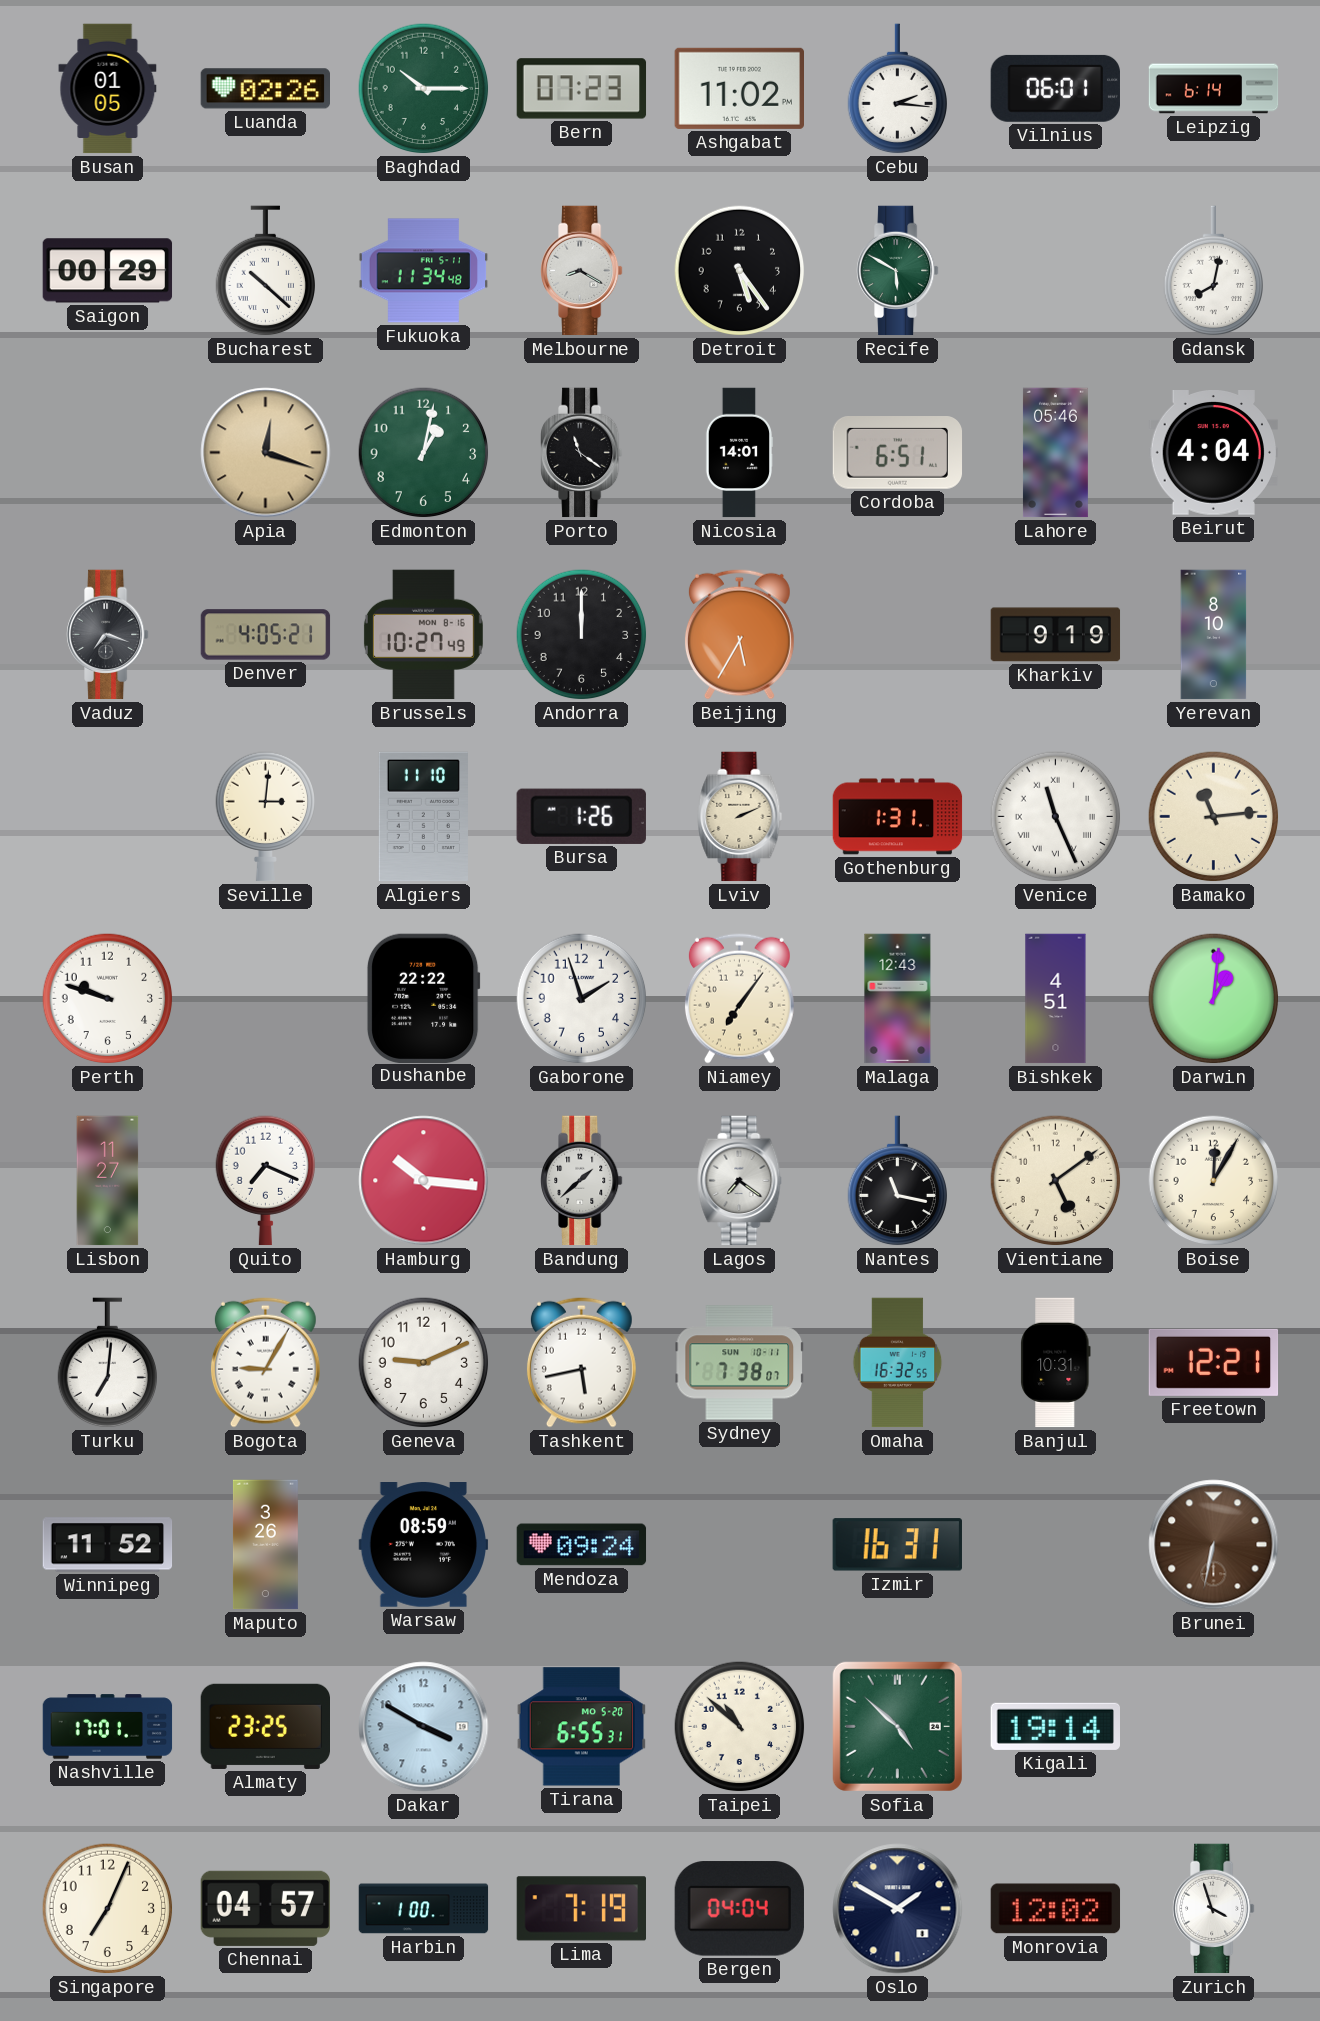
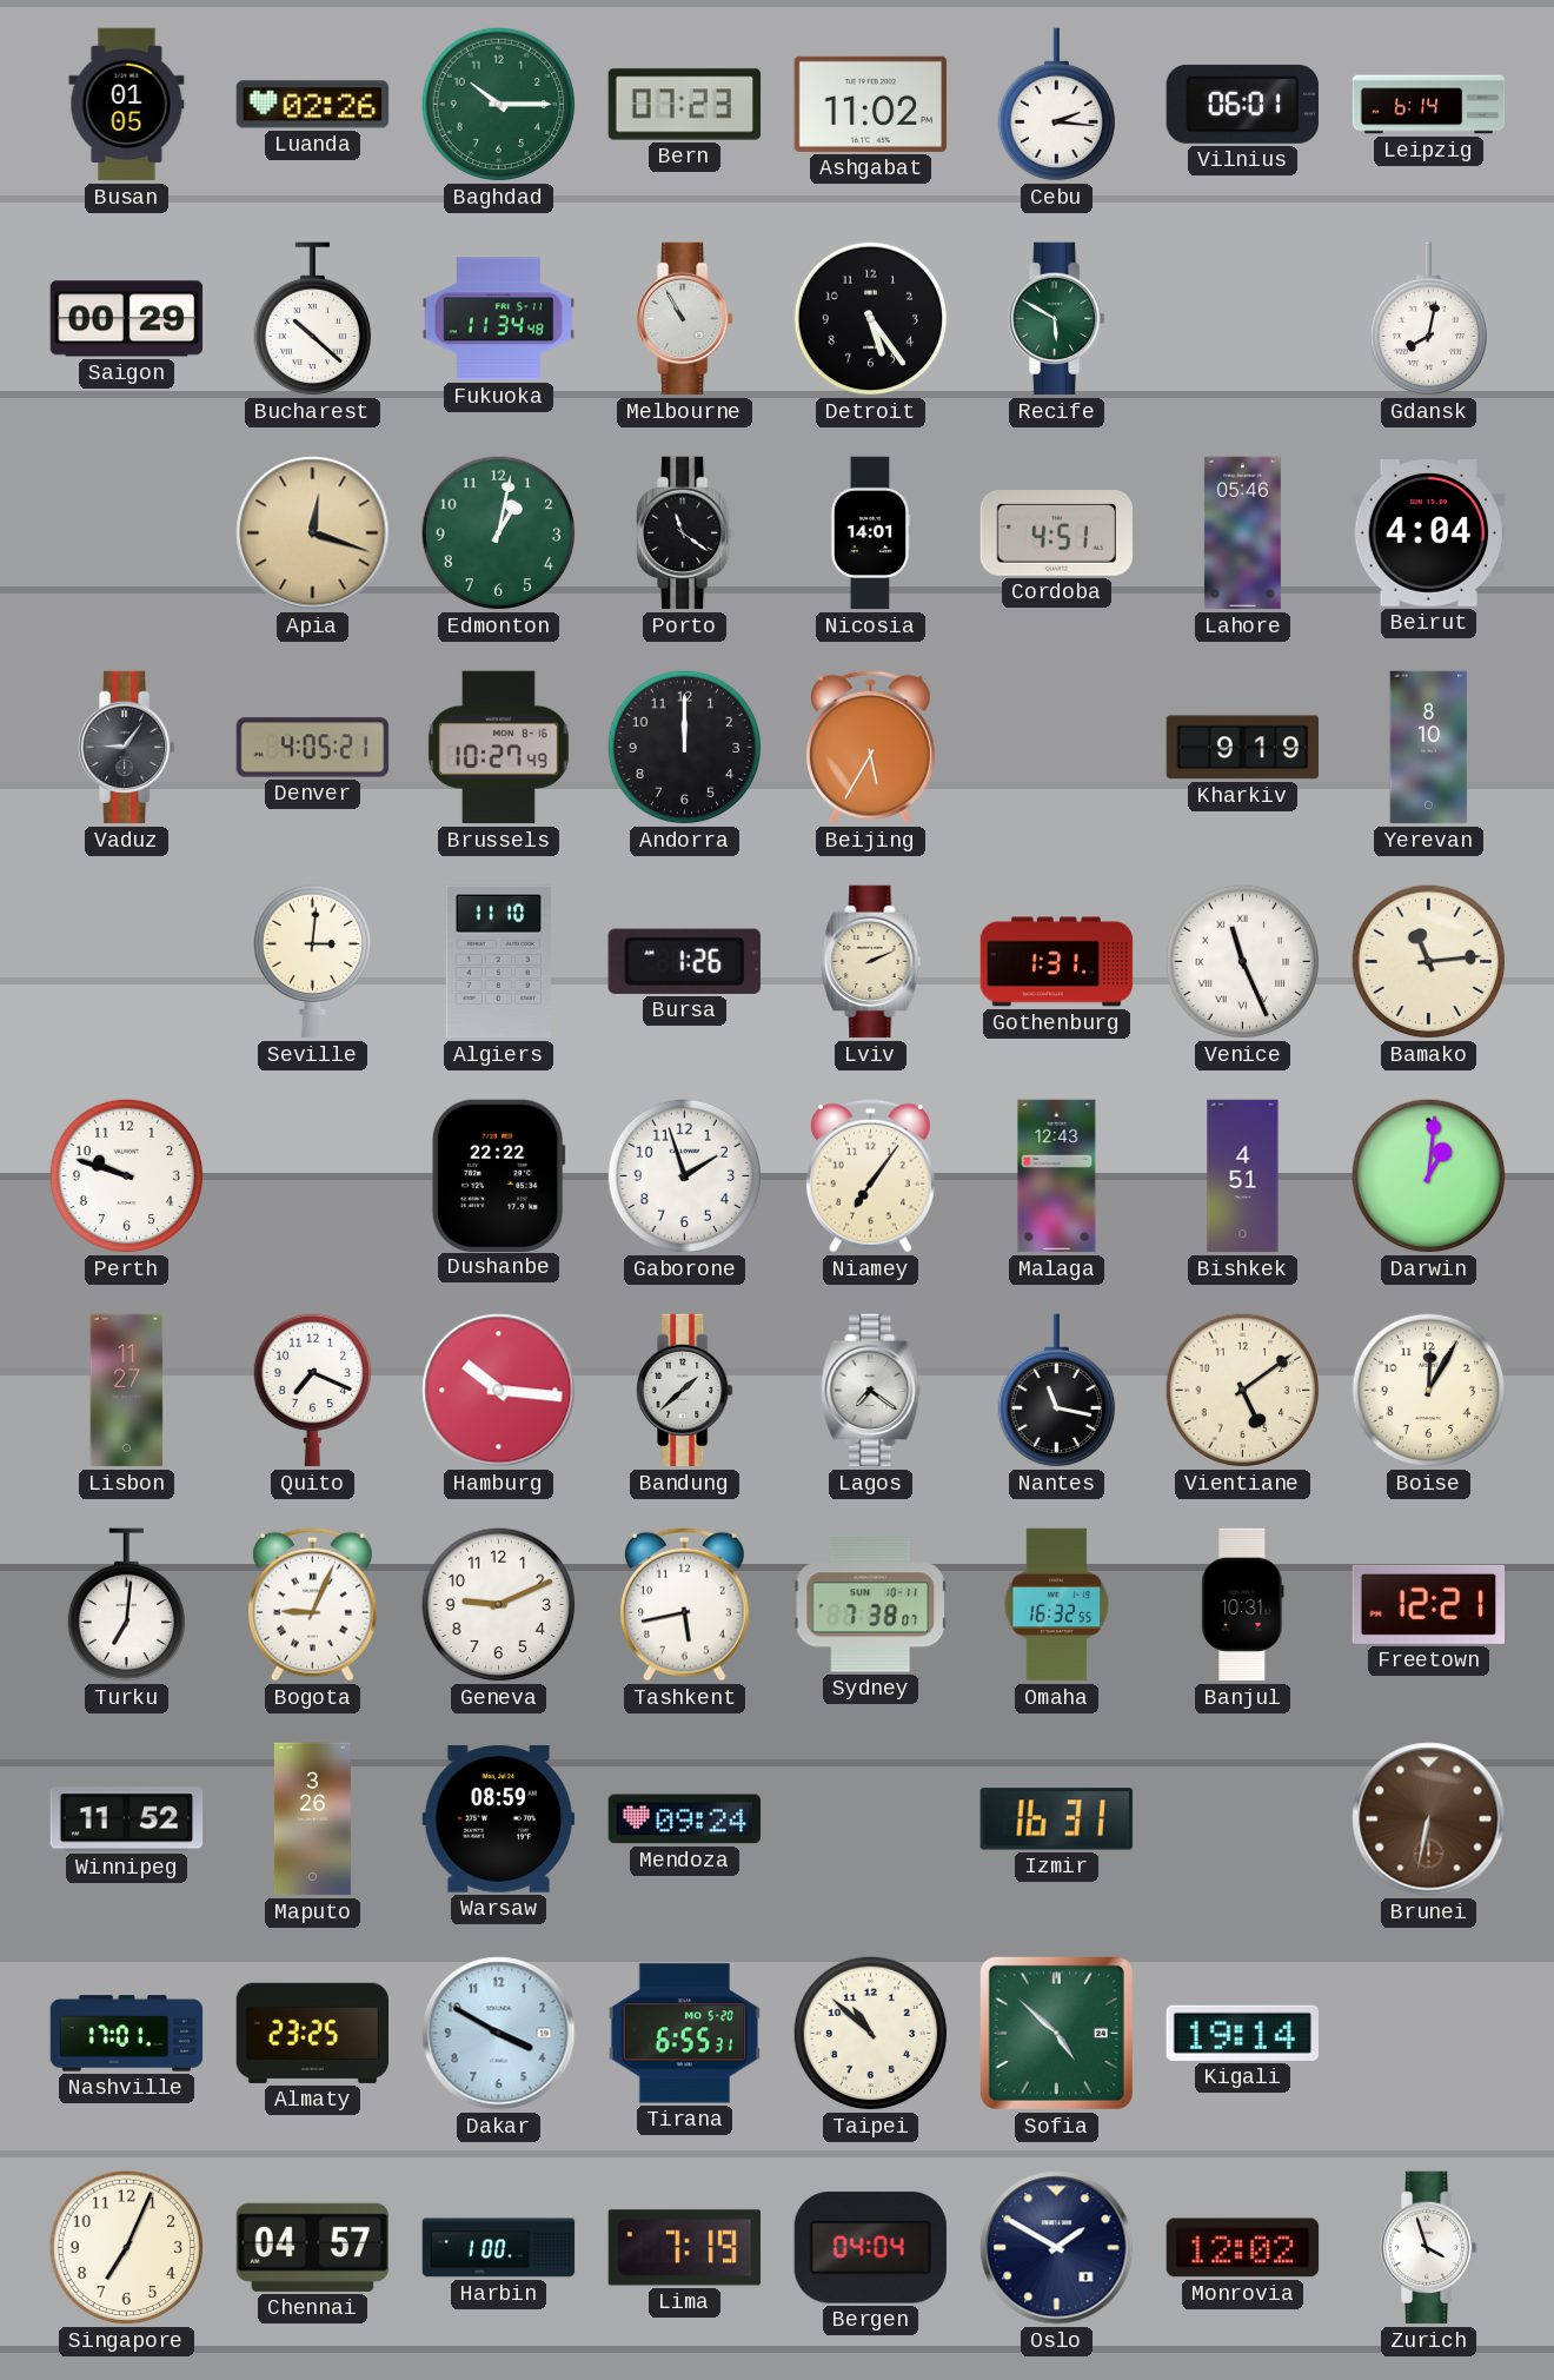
Melbourne: 8:20 -> 10:55 (685, 319)
Cordoba: 6:51 -> 4:51 (1057, 533)
Vaduz: 7:18 -> 9:06 (127, 748)
Bogota: 9:05 -> 9:04 (312, 1604)
